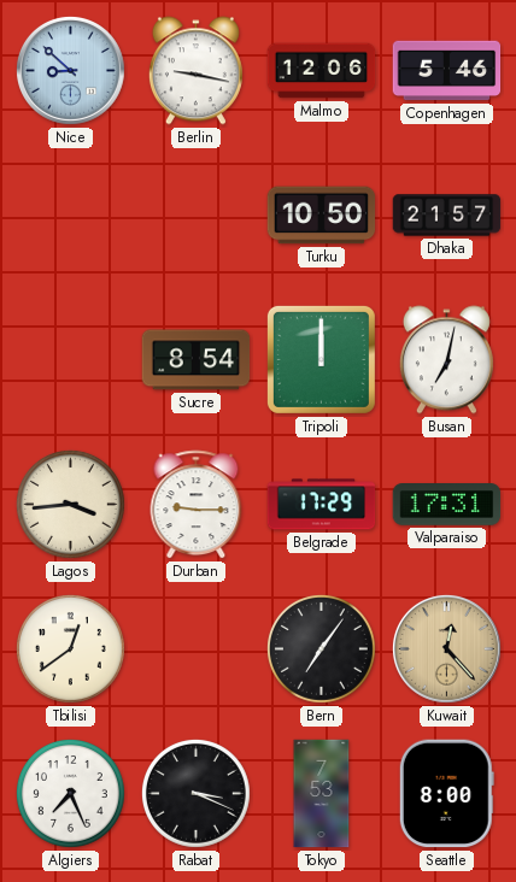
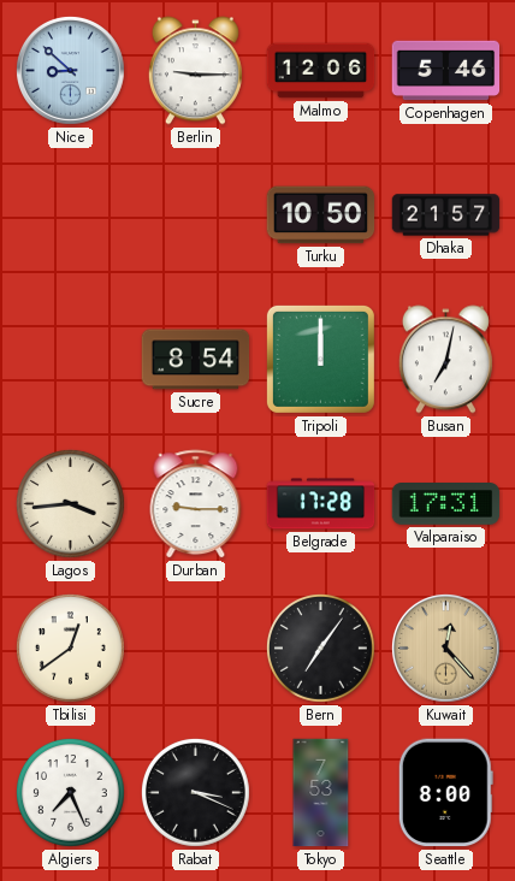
Berlin: 9:17 -> 9:15 (195, 71)
Belgrade: 17:29 -> 17:28 (321, 504)
